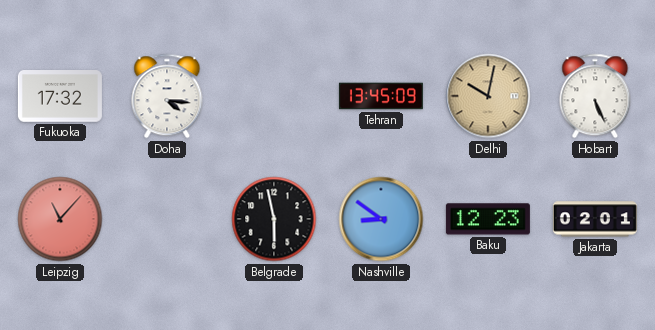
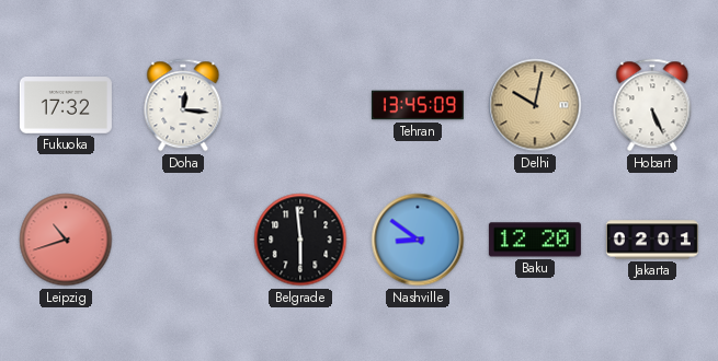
Doha: 4:16 -> 12:16 (183, 105)
Leipzig: 11:07 -> 10:42 (66, 240)
Belgrade: 5:58 -> 5:59 (300, 240)
Baku: 12:23 -> 12:20 (535, 240)
